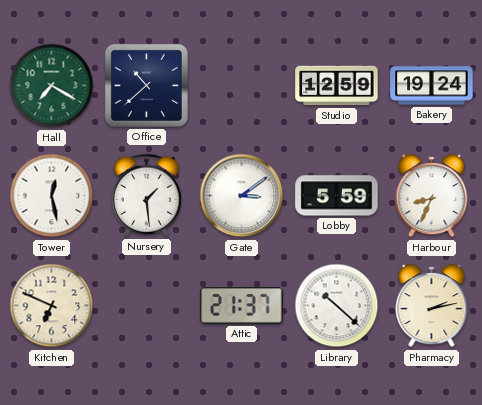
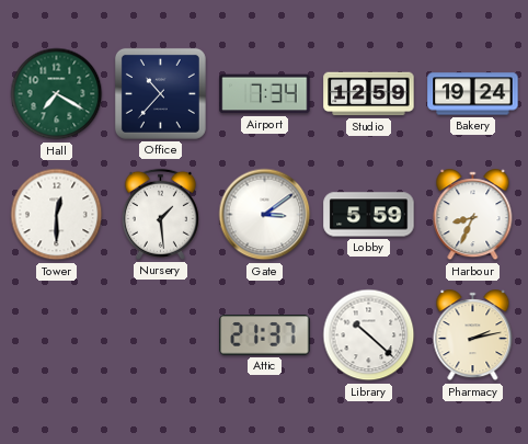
Office: 10:38 -> 10:37 (160, 93)
Airport: none -> 7:34 (265, 94)
Tower: 12:28 -> 12:30 (57, 215)
Kitchen: 6:49 -> none (52, 306)
